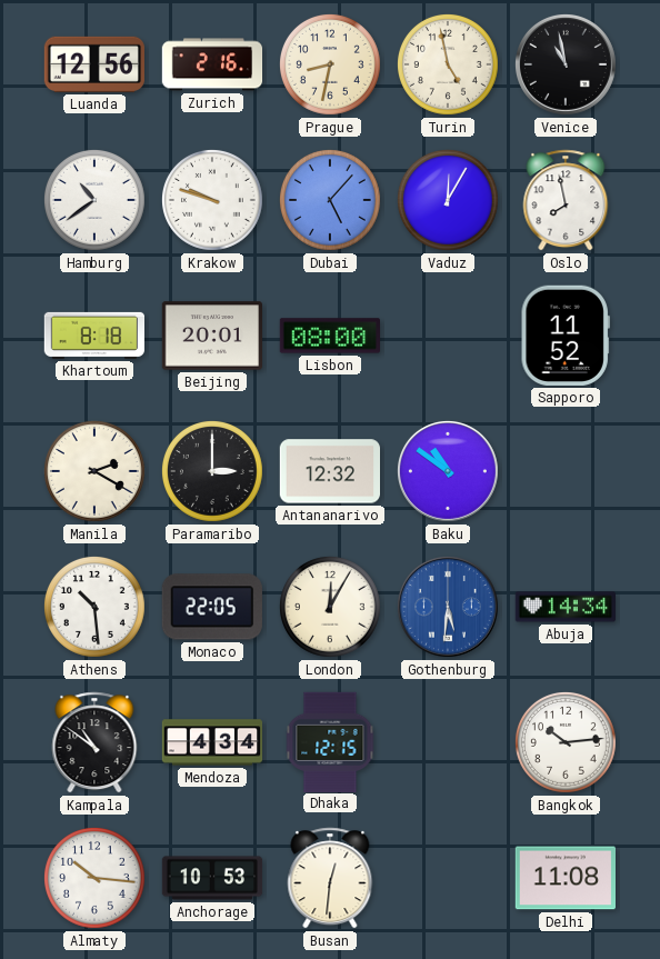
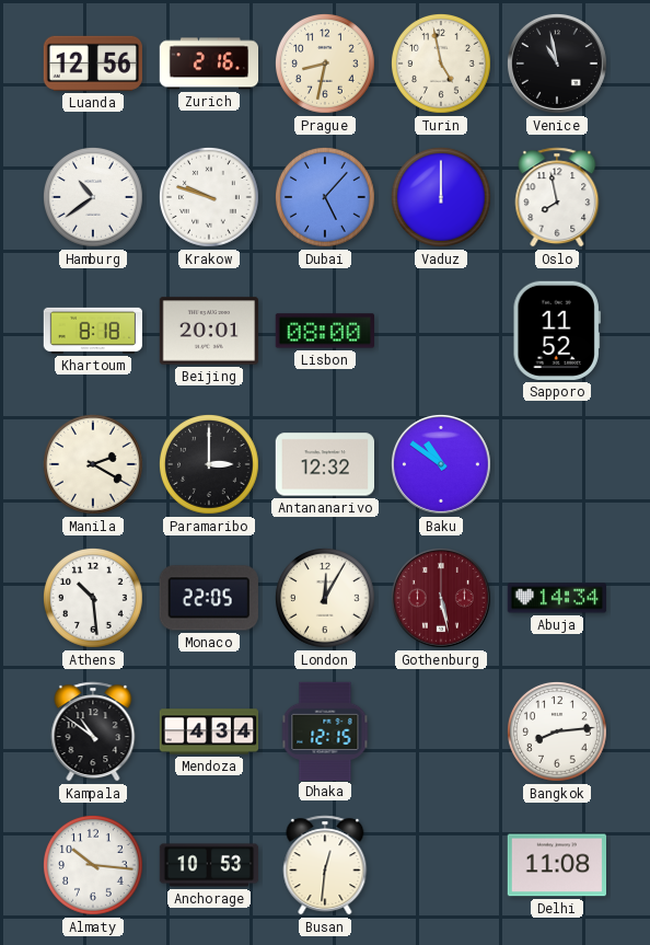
Vaduz: 12:05 -> 12:00 (442, 198)
Gothenburg: 5:31 -> 5:28 (441, 598)
Gothenburg dial: blue -> burgundy (441, 598)
Bangkok: 10:14 -> 8:14 (558, 733)
